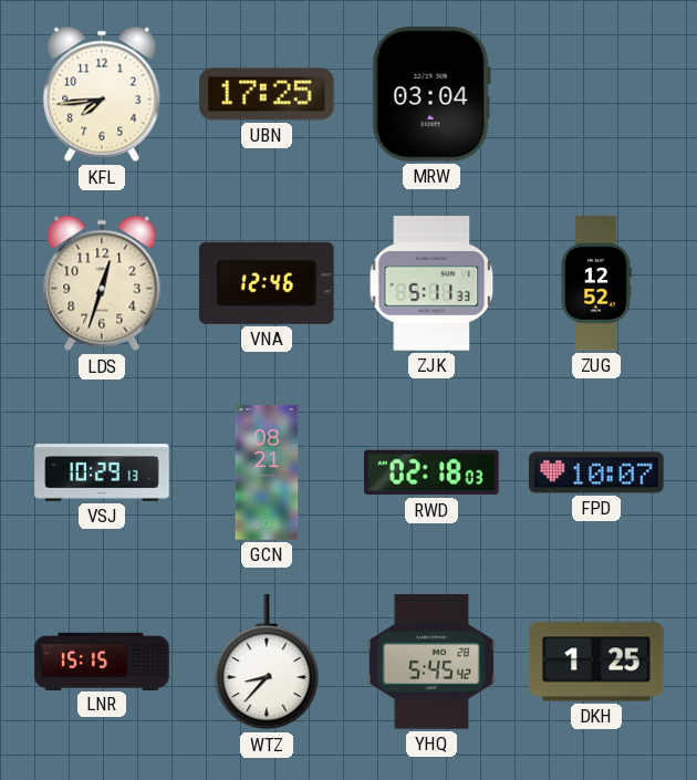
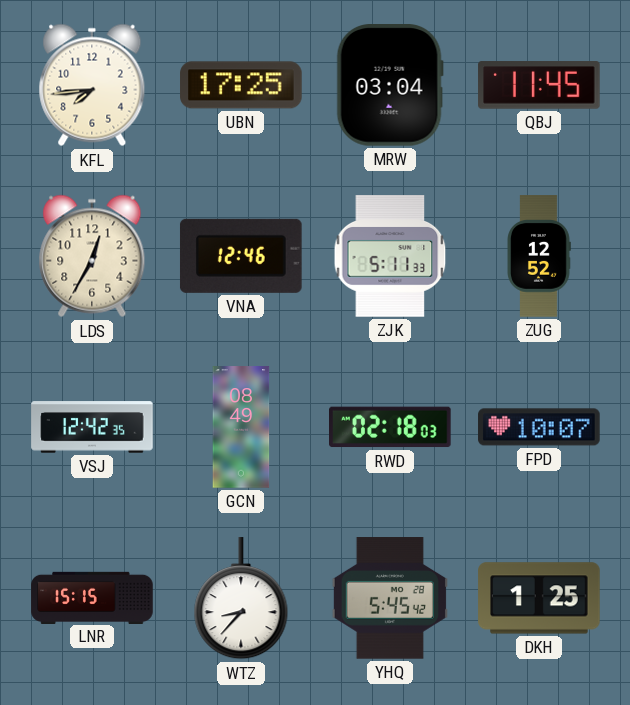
QBJ: none -> 11:45 (539, 85)
LDS: 12:33 -> 12:35 (92, 256)
VSJ: 10:29 -> 12:42 (92, 427)
GCN: 08:21 -> 08:49 (241, 427)
